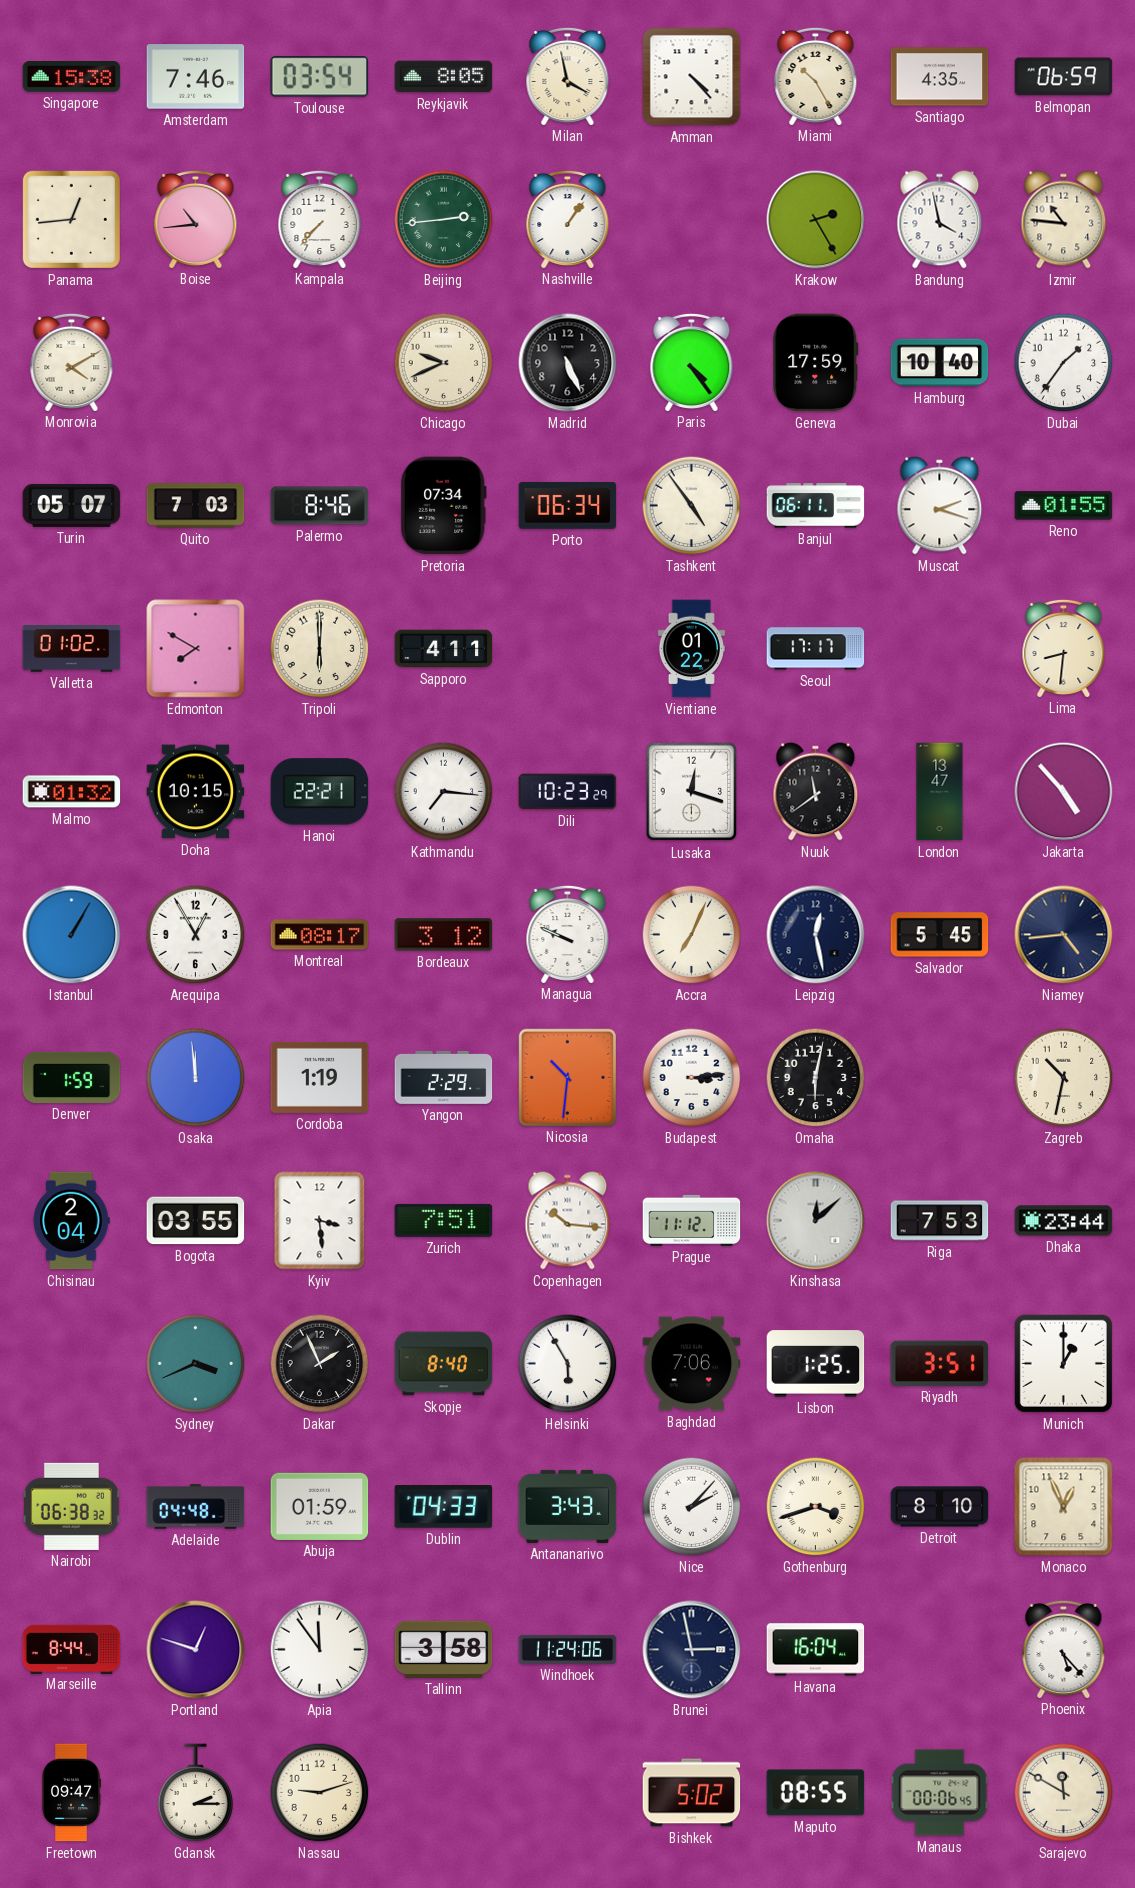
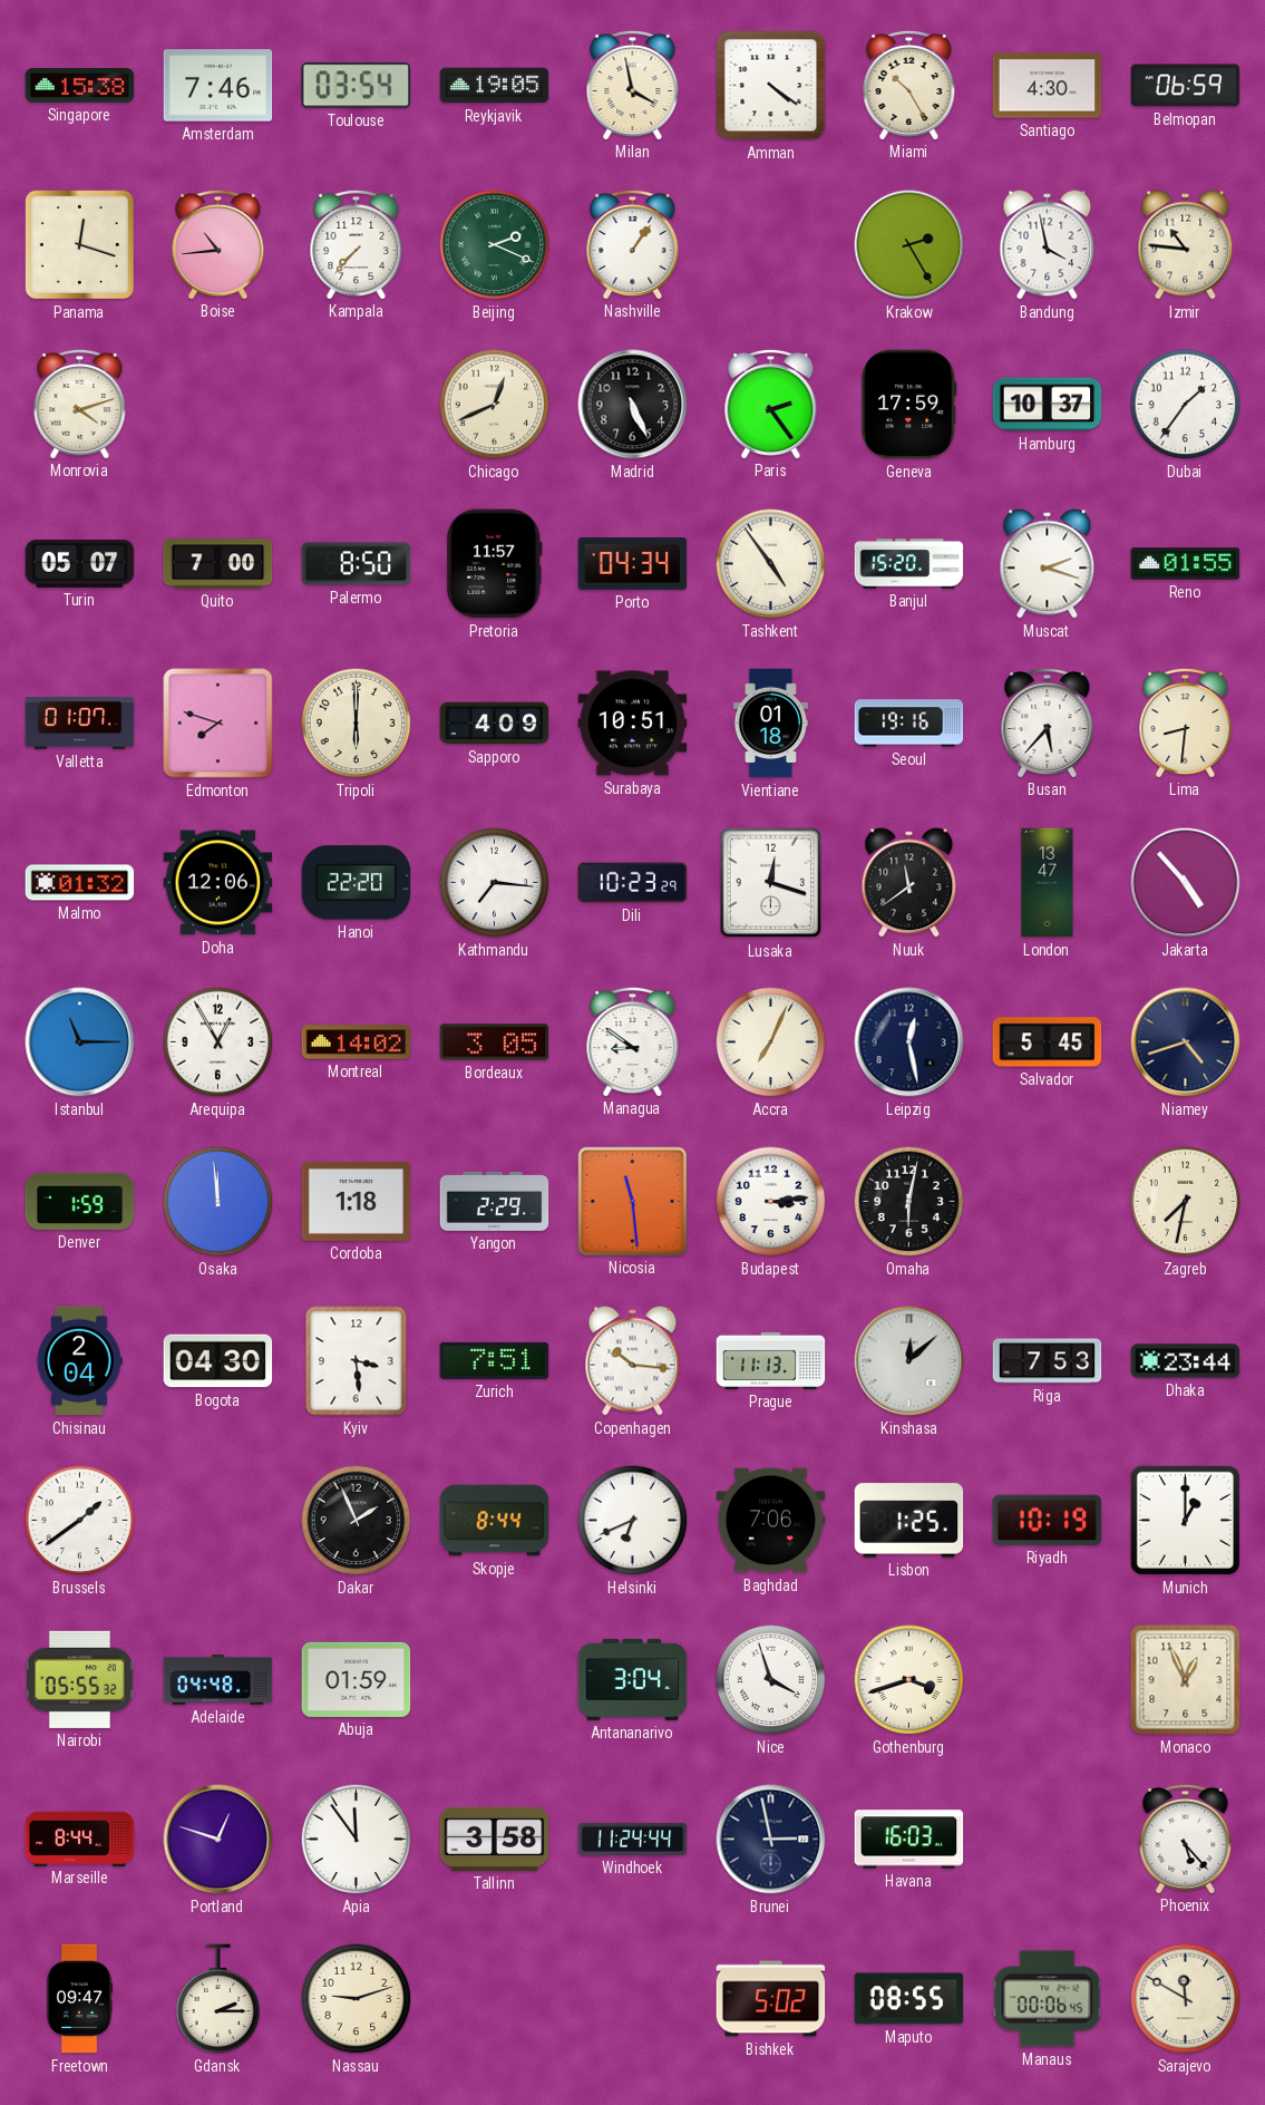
Reykjavik: 8:05 -> 19:05 (495, 86)
Amman: 4:23 -> 4:21 (771, 86)
Santiago: 4:35 -> 4:30 (1048, 86)
Panama: 12:44 -> 12:18 (79, 244)
Beijing: 2:44 -> 2:19 (495, 245)
Monrovia: 4:10 -> 4:12 (80, 404)
Chicago: 9:41 -> 12:41 (495, 405)
Paris: 4:24 -> 2:24 (771, 404)
Hamburg: 10:40 -> 10:37 (1048, 405)
Quito: 7:03 -> 7:00 (218, 564)
Palermo: 8:46 -> 8:50 (357, 564)
Pretoria: 07:34 -> 11:57 (494, 564)
Porto: 06:34 -> 04:34 (633, 564)
Banjul: 06:11 -> 15:20 (909, 564)
Valletta: 01:02 -> 01:07 (80, 724)
Edmonton: 7:50 -> 7:48 (218, 724)
Sapporo: 4:11 -> 4:09 (495, 724)
Surabaya: none -> 10:51 (633, 724)
Vientiane: 01:22 -> 01:18 (770, 724)
Seoul: 17:17 -> 19:16 (909, 724)
Busan: none -> 5:37 (1048, 722)
Doha: 10:15 -> 12:06 (218, 883)
Hanoi: 22:21 -> 22:20 (357, 883)
Istanbul: 1:05 -> 11:15 (80, 1042)
Montreal: 08:17 -> 14:02 (357, 1042)
Bordeaux: 3:12 -> 3:05 (495, 1042)
Managua: 9:49 -> 8:51 (633, 1041)
Niamey: 4:44 -> 4:42 (1186, 1042)
Cordoba: 1:19 -> 1:18 (357, 1201)
Nicosia: 10:31 -> 11:29 (632, 1201)
Zagreb: 10:32 -> 7:32 (1186, 1202)
Bogota: 03:55 -> 04:30 (218, 1361)
Prague: 11:12 -> 11:13 (771, 1360)
Brussels: none -> 1:39 (80, 1521)
Sydney: 3:41 -> none (196, 1364)
Skopje: 8:40 -> 8:44 (495, 1521)
Helsinki: 5:55 -> 6:41 (633, 1521)
Riyadh: 3:51 -> 10:19 (1048, 1520)
Nairobi: 06:38 -> 05:55 (79, 1679)
Dublin: 04:33 -> none (444, 1507)
Antananarivo: 3:43 -> 3:04 (633, 1679)
Nice: 2:07 -> 3:57 (771, 1680)
Detroit: 8:10 -> none (940, 1507)
Windhoek: 11:24:06 -> 11:24:44 (633, 1839)
Havana: 16:04 -> 16:03 (909, 1840)
